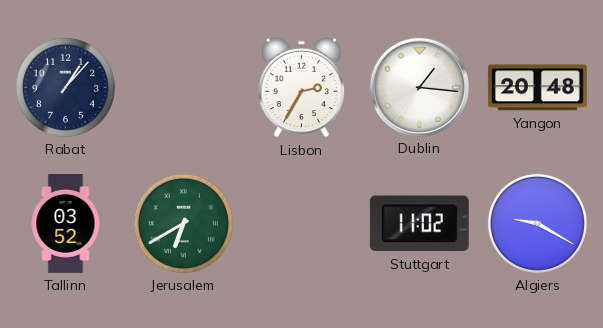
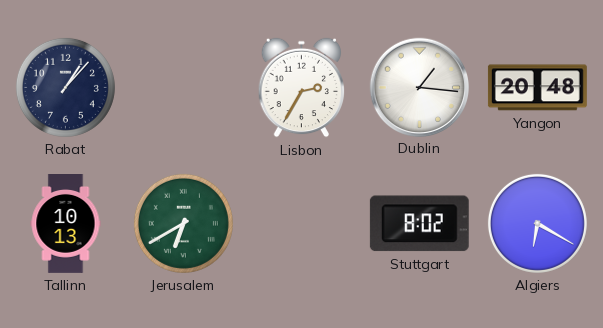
Tallinn: 03:52 -> 10:13 (66, 224)
Stuttgart: 11:02 -> 8:02 (419, 224)
Algiers: 9:20 -> 6:20 (537, 223)
